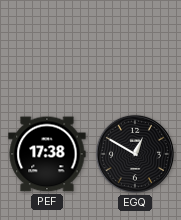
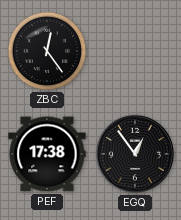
ZBC: none -> 12:24 (47, 51)
EGQ: 12:50 -> 12:54 (135, 154)
